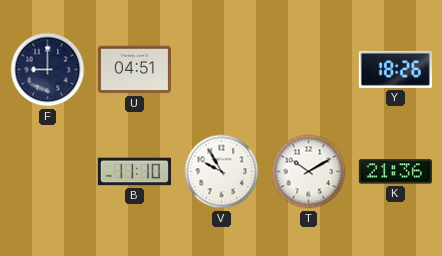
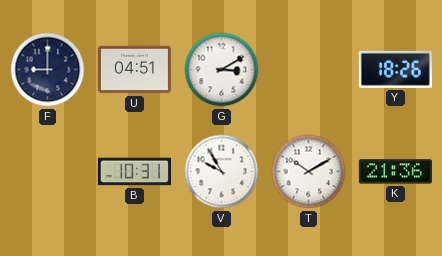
G: none -> 3:10 (222, 70)
B: 11:10 -> 10:31 (134, 172)
